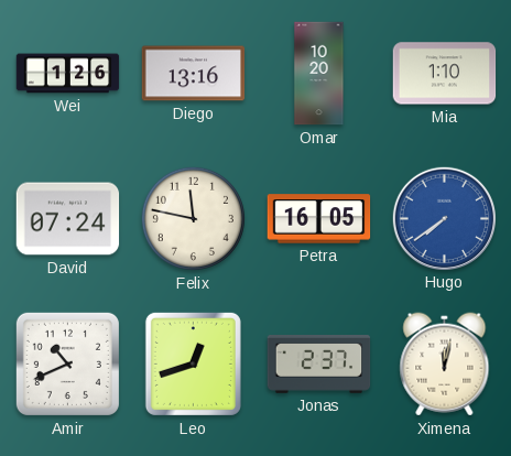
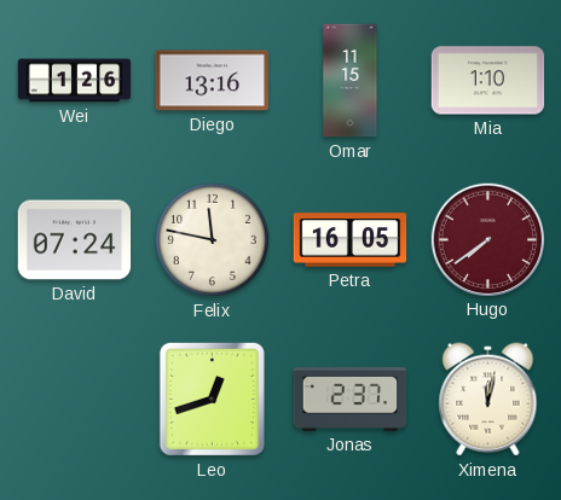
Omar: 10:20 -> 11:15 (351, 81)
Hugo dial: blue -> burgundy (487, 239)
Amir: 10:41 -> none (67, 363)
